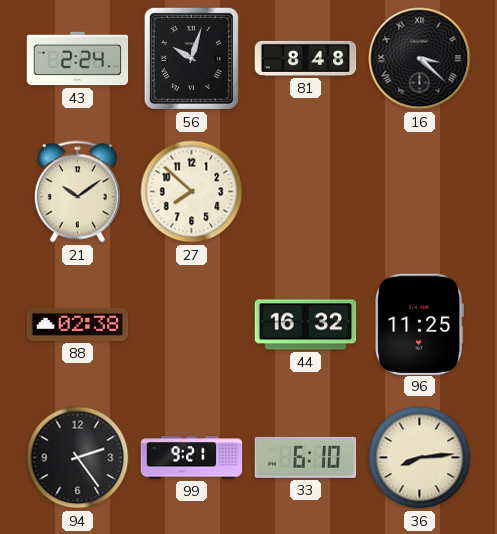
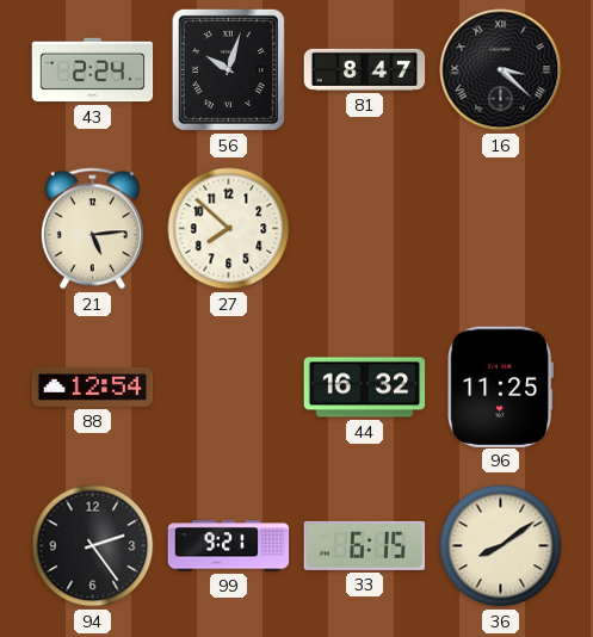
81: 8:48 -> 8:47 (365, 69)
21: 10:09 -> 5:14 (92, 229)
88: 02:38 -> 12:54 (93, 386)
33: 6:10 -> 6:15 (365, 545)
36: 8:14 -> 8:09 (501, 546)
